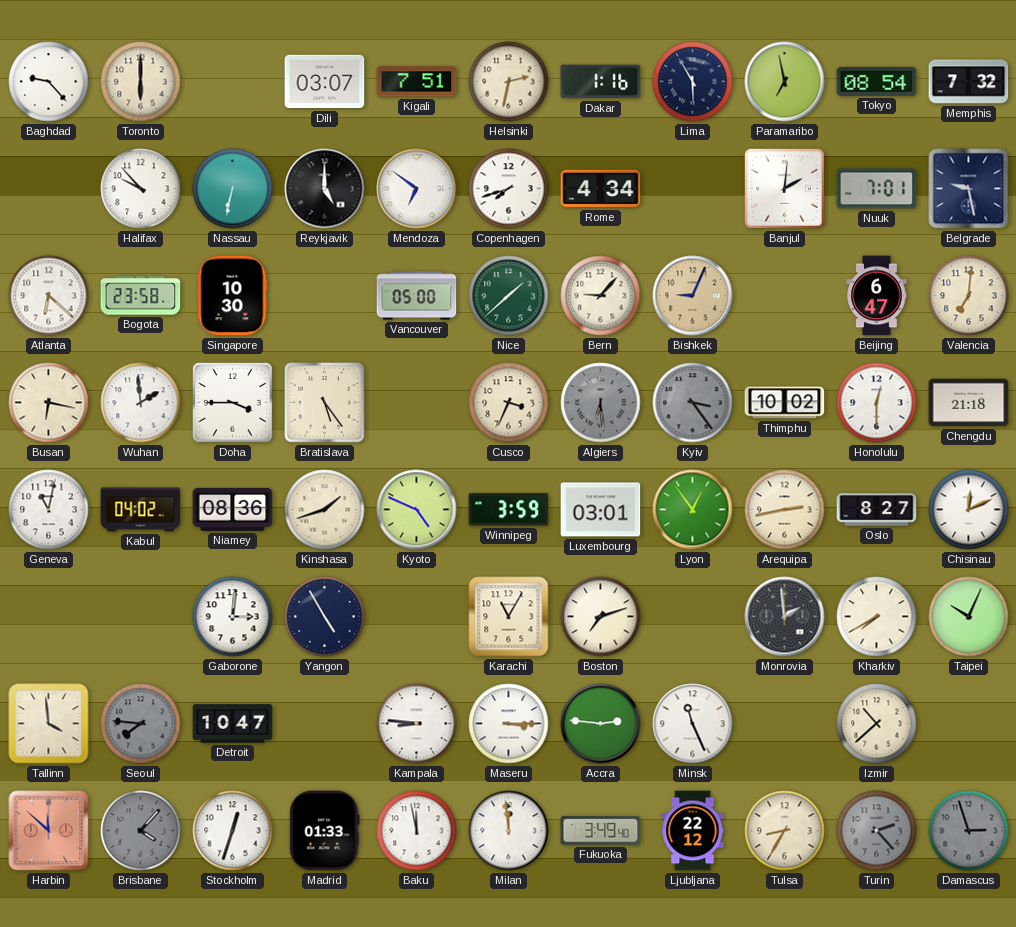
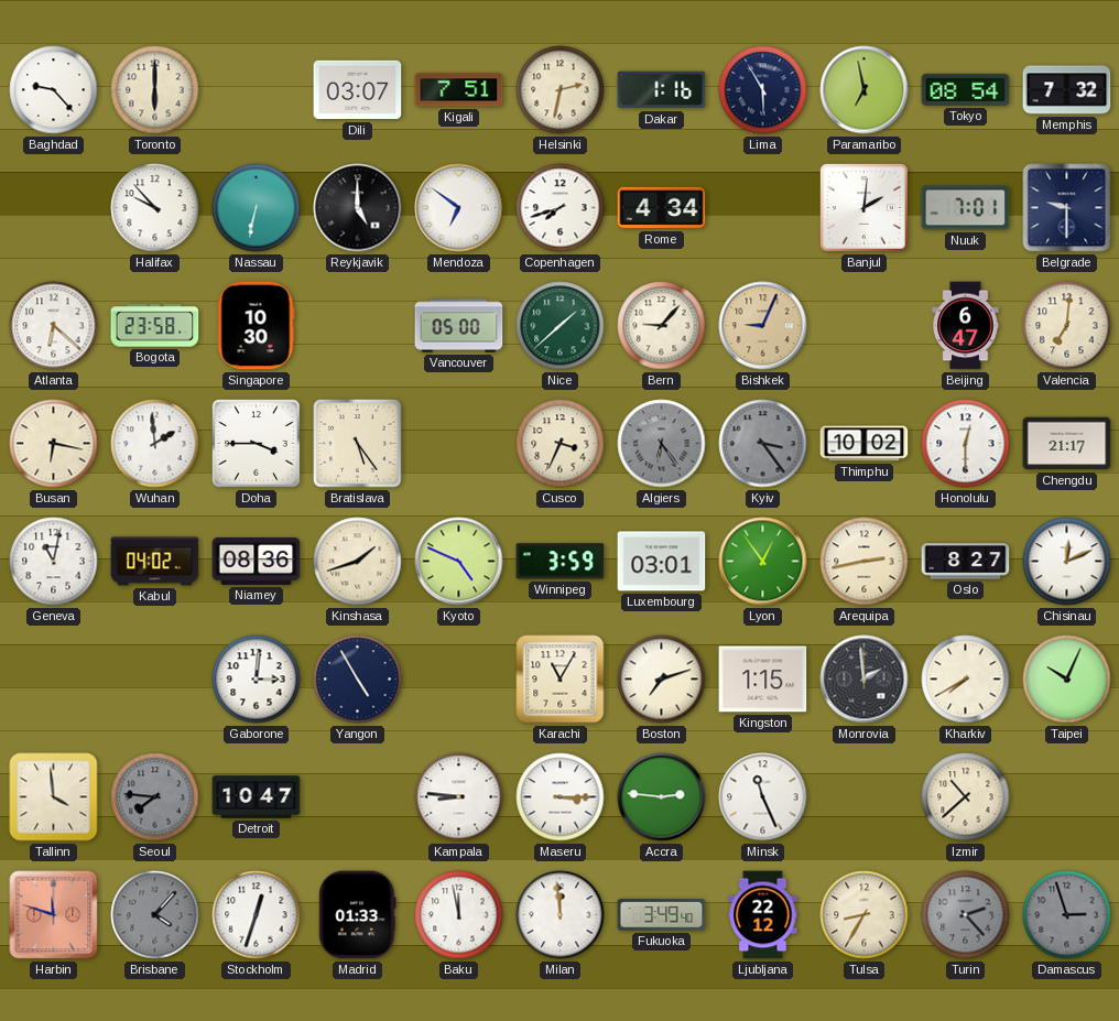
Belgrade: 9:28 -> 9:30 (1067, 208)
Algiers: 6:29 -> 6:24 (662, 444)
Chengdu: 21:18 -> 21:17 (1067, 444)
Kingston: none -> 1:15 (763, 680)
Harbin: 11:52 -> 11:48 (54, 915)
